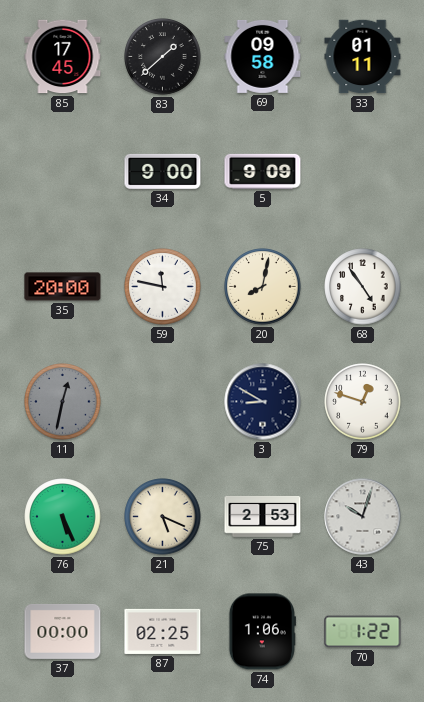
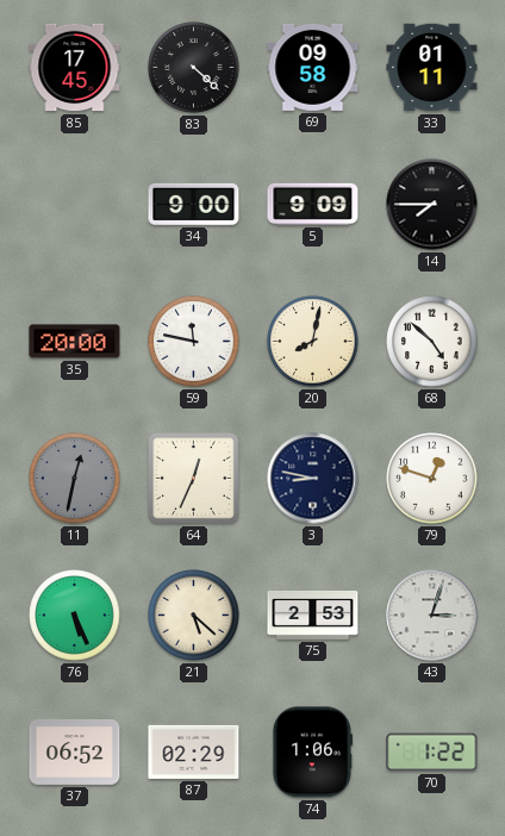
83: 1:38 -> 4:22 (194, 68)
14: none -> 7:45 (432, 205)
68: 4:54 -> 4:52 (432, 342)
64: none -> 12:34 (194, 479)
3: 8:50 -> 8:47 (313, 479)
21: 5:19 -> 5:22 (194, 616)
43: 10:03 -> 3:03 (432, 616)
37: 00:00 -> 06:52 (75, 751)
87: 02:25 -> 02:29 (194, 751)
